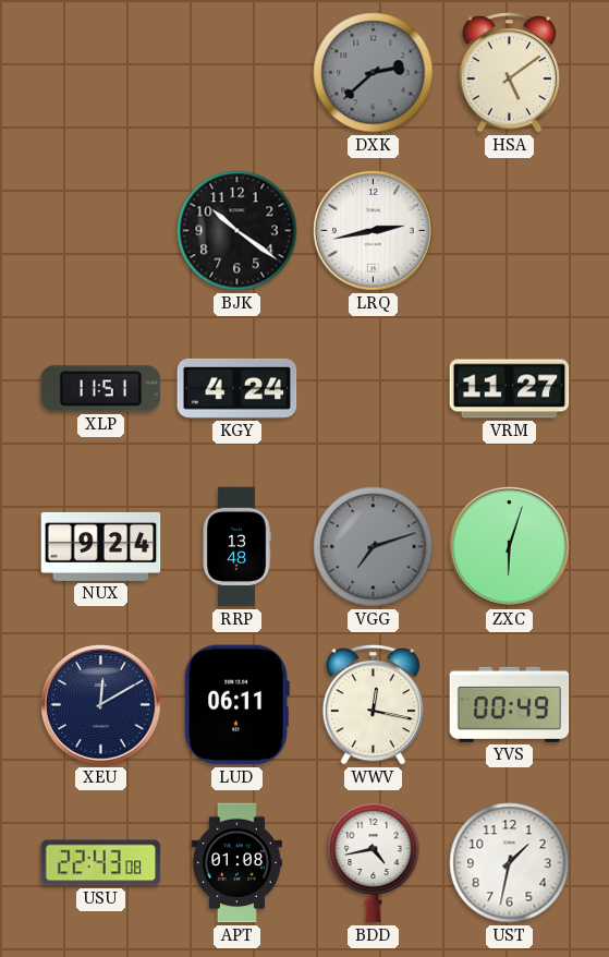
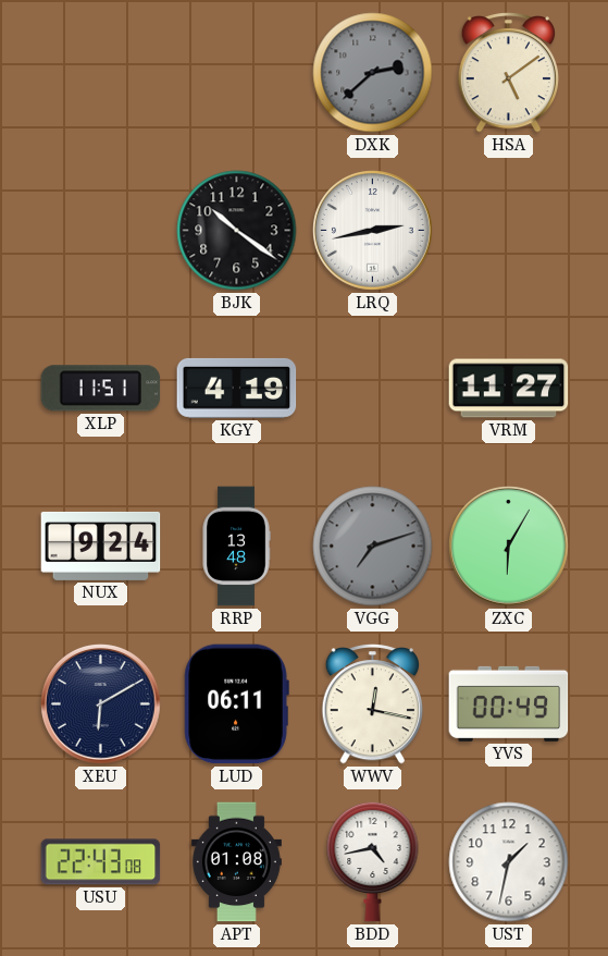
KGY: 4:24 -> 4:19 (237, 388)
ZXC: 6:03 -> 6:05 (509, 547)
XEU: 12:10 -> 6:10 (101, 704)
